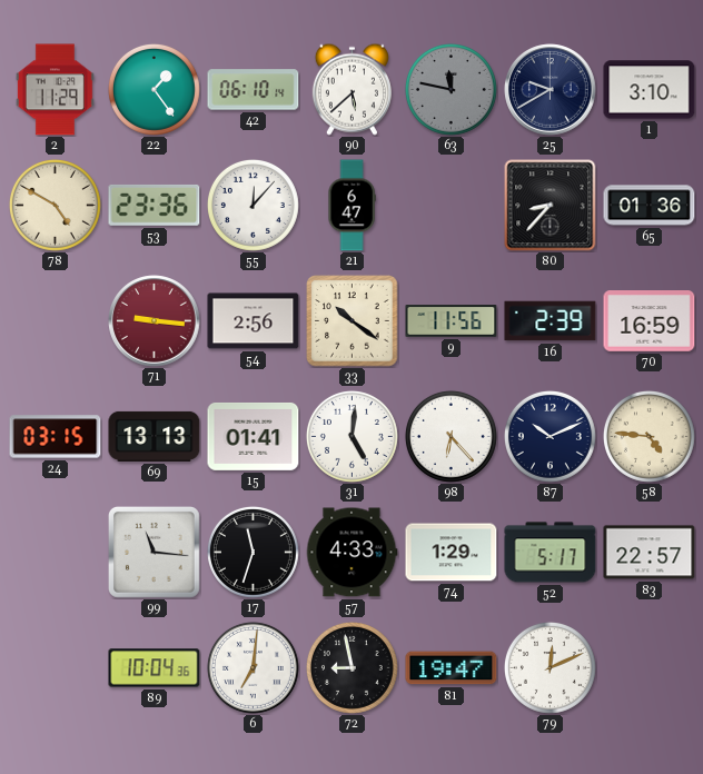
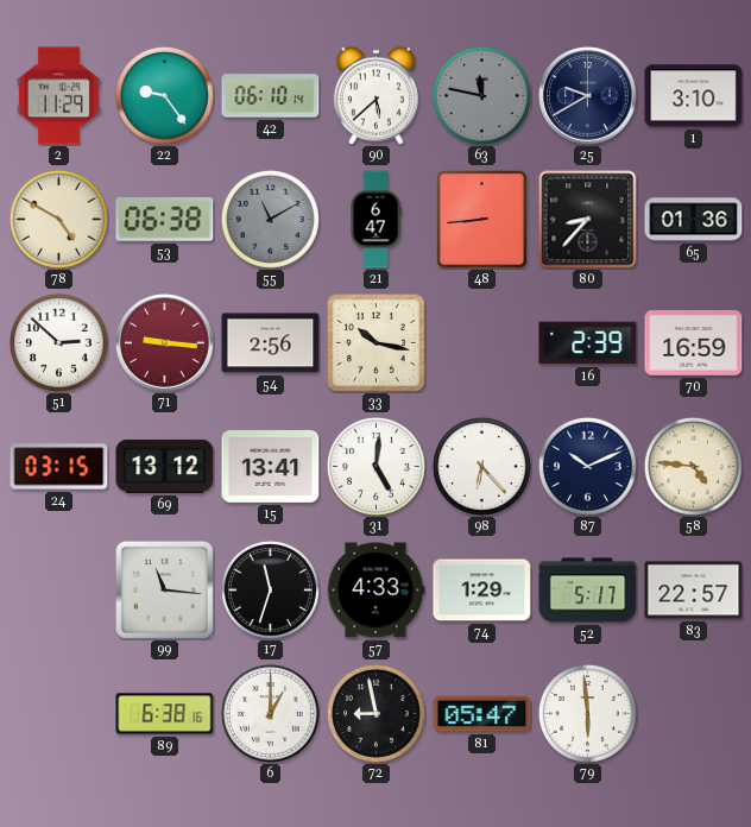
22: 1:24 -> 9:24 (164, 95)
53: 23:36 -> 06:38 (165, 219)
55: 12:07 -> 11:10 (270, 219)
55 dial: white -> grey (270, 219)
48: none -> 8:44 (481, 219)
51: none -> 2:52 (58, 342)
33: 10:21 -> 10:17 (377, 343)
9: 11:56 -> none (452, 321)
69: 13:13 -> 13:12 (165, 466)
15: 01:41 -> 13:41 (271, 466)
89: 10:04 -> 6:38 (165, 714)
6: 7:01 -> 1:00 (270, 713)
81: 19:47 -> 05:47 (482, 714)
79: 12:11 -> 5:59 (587, 713)
